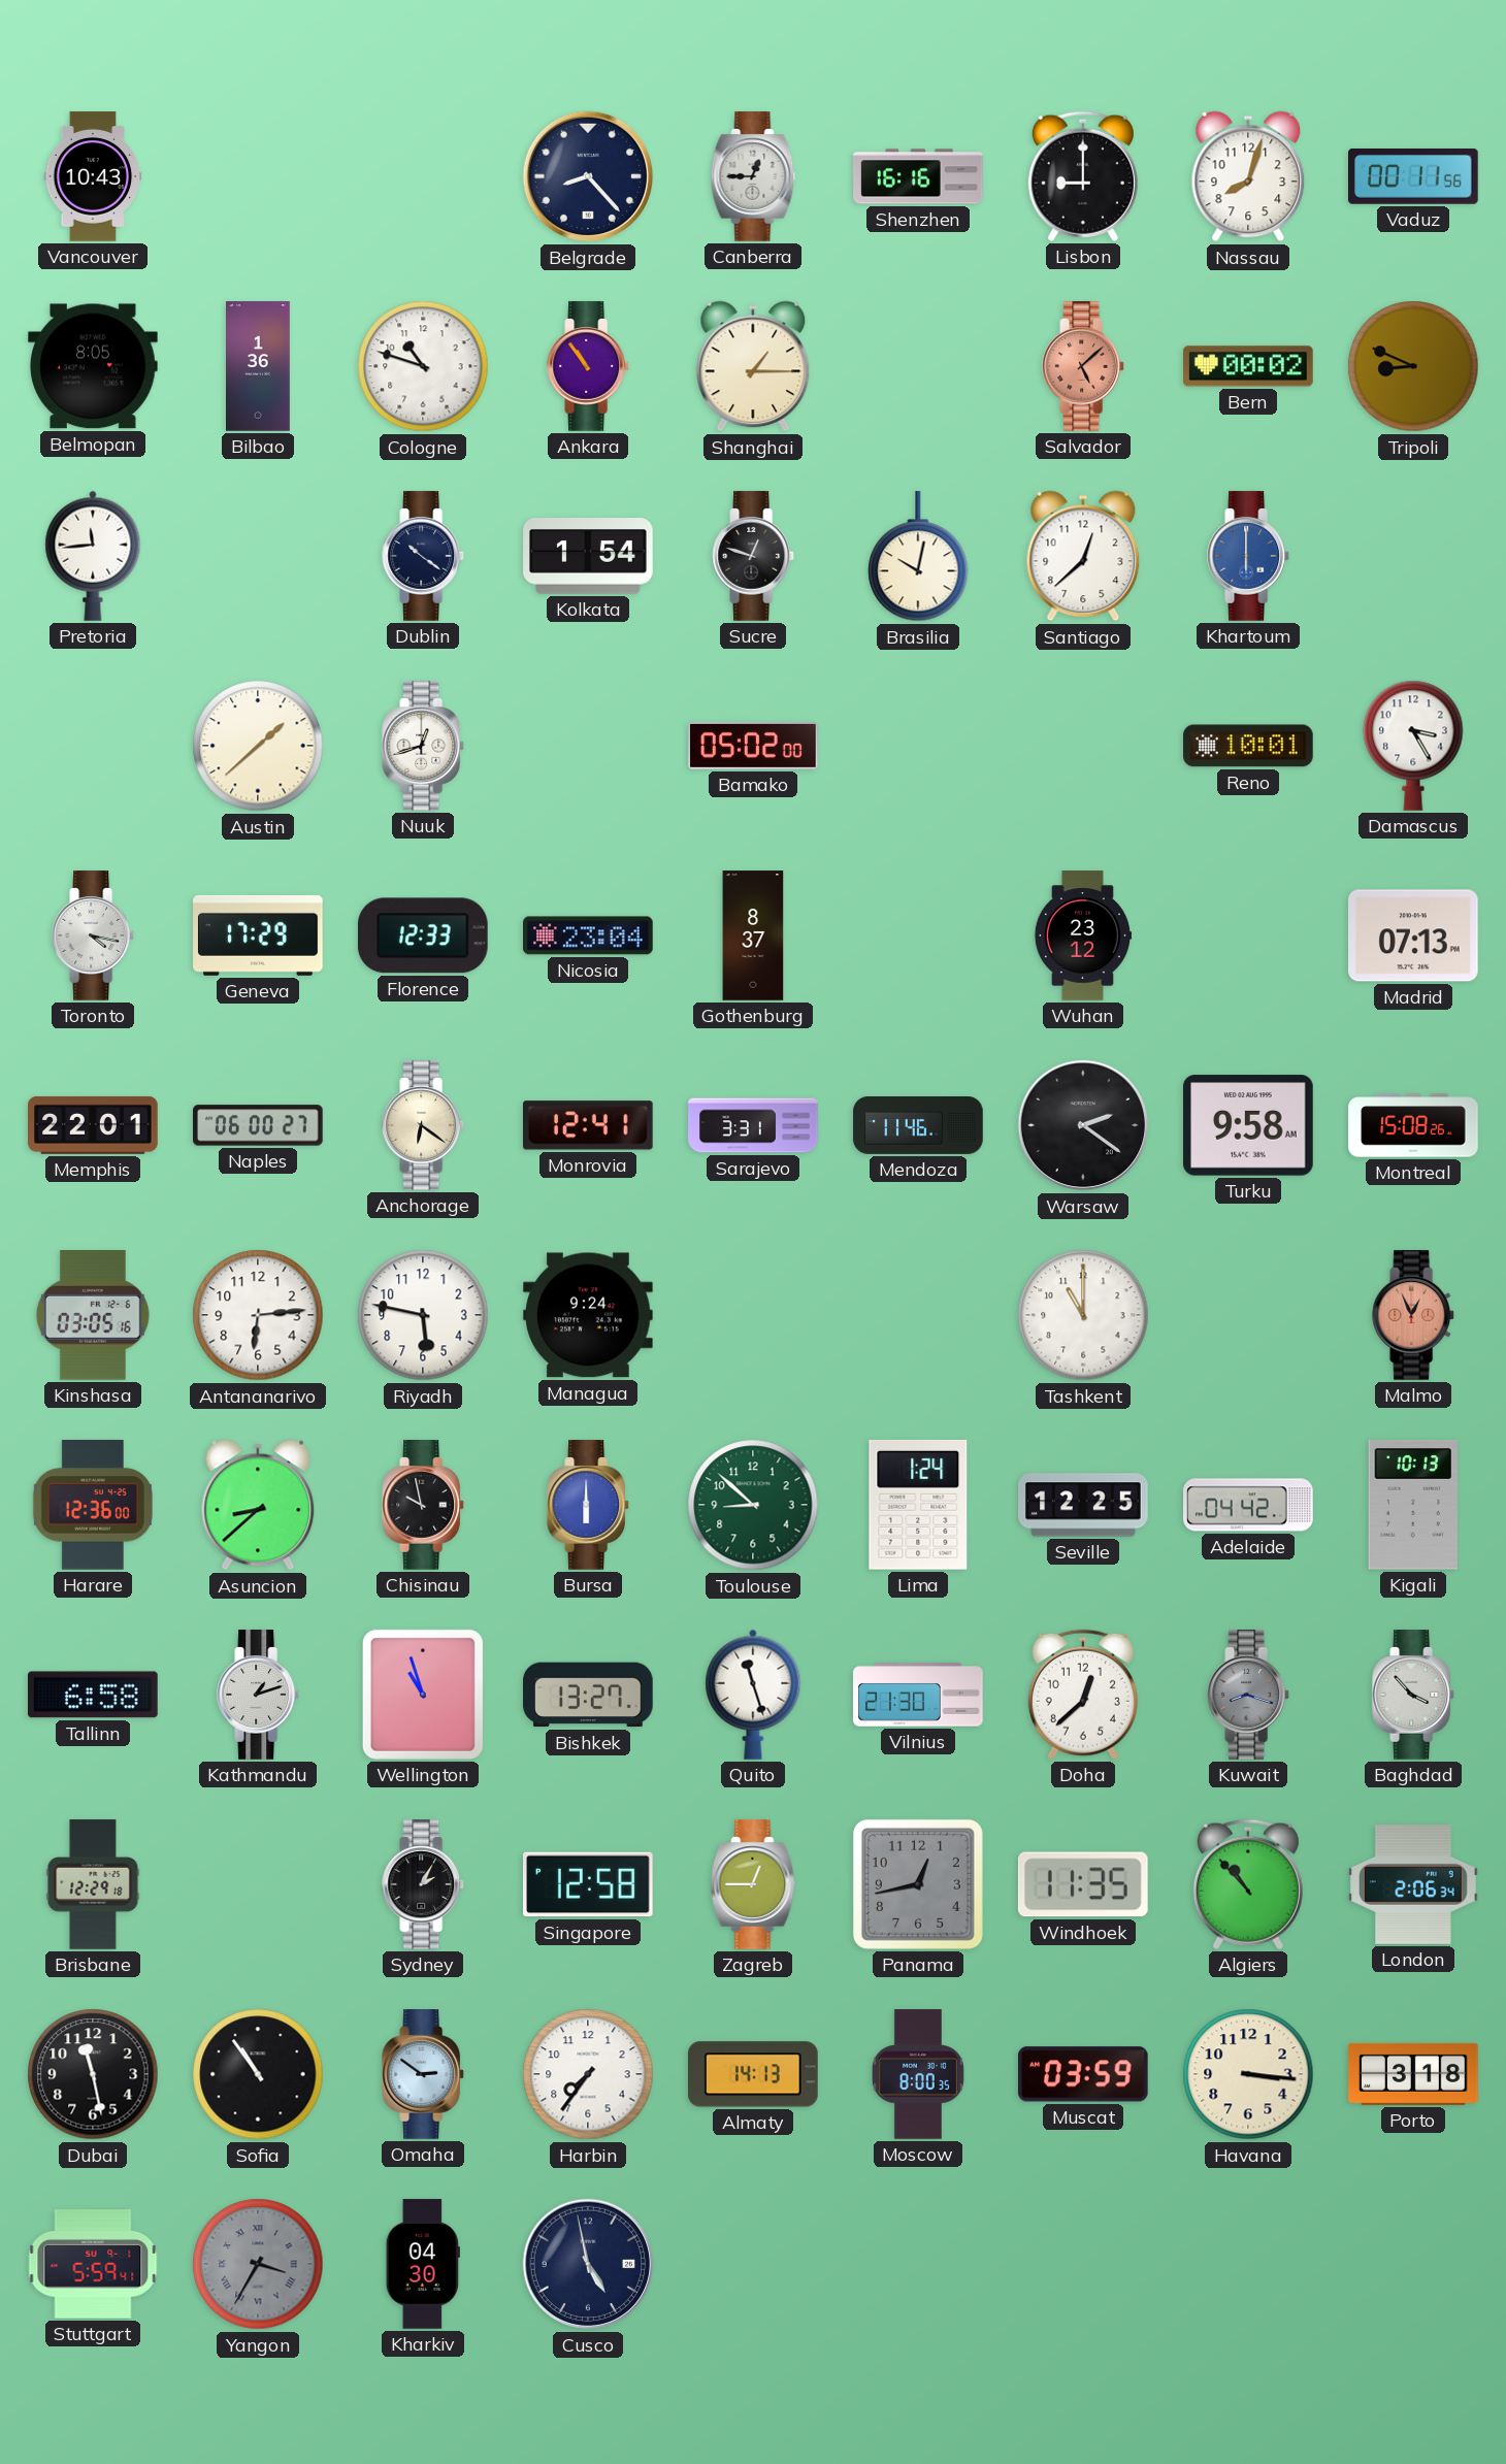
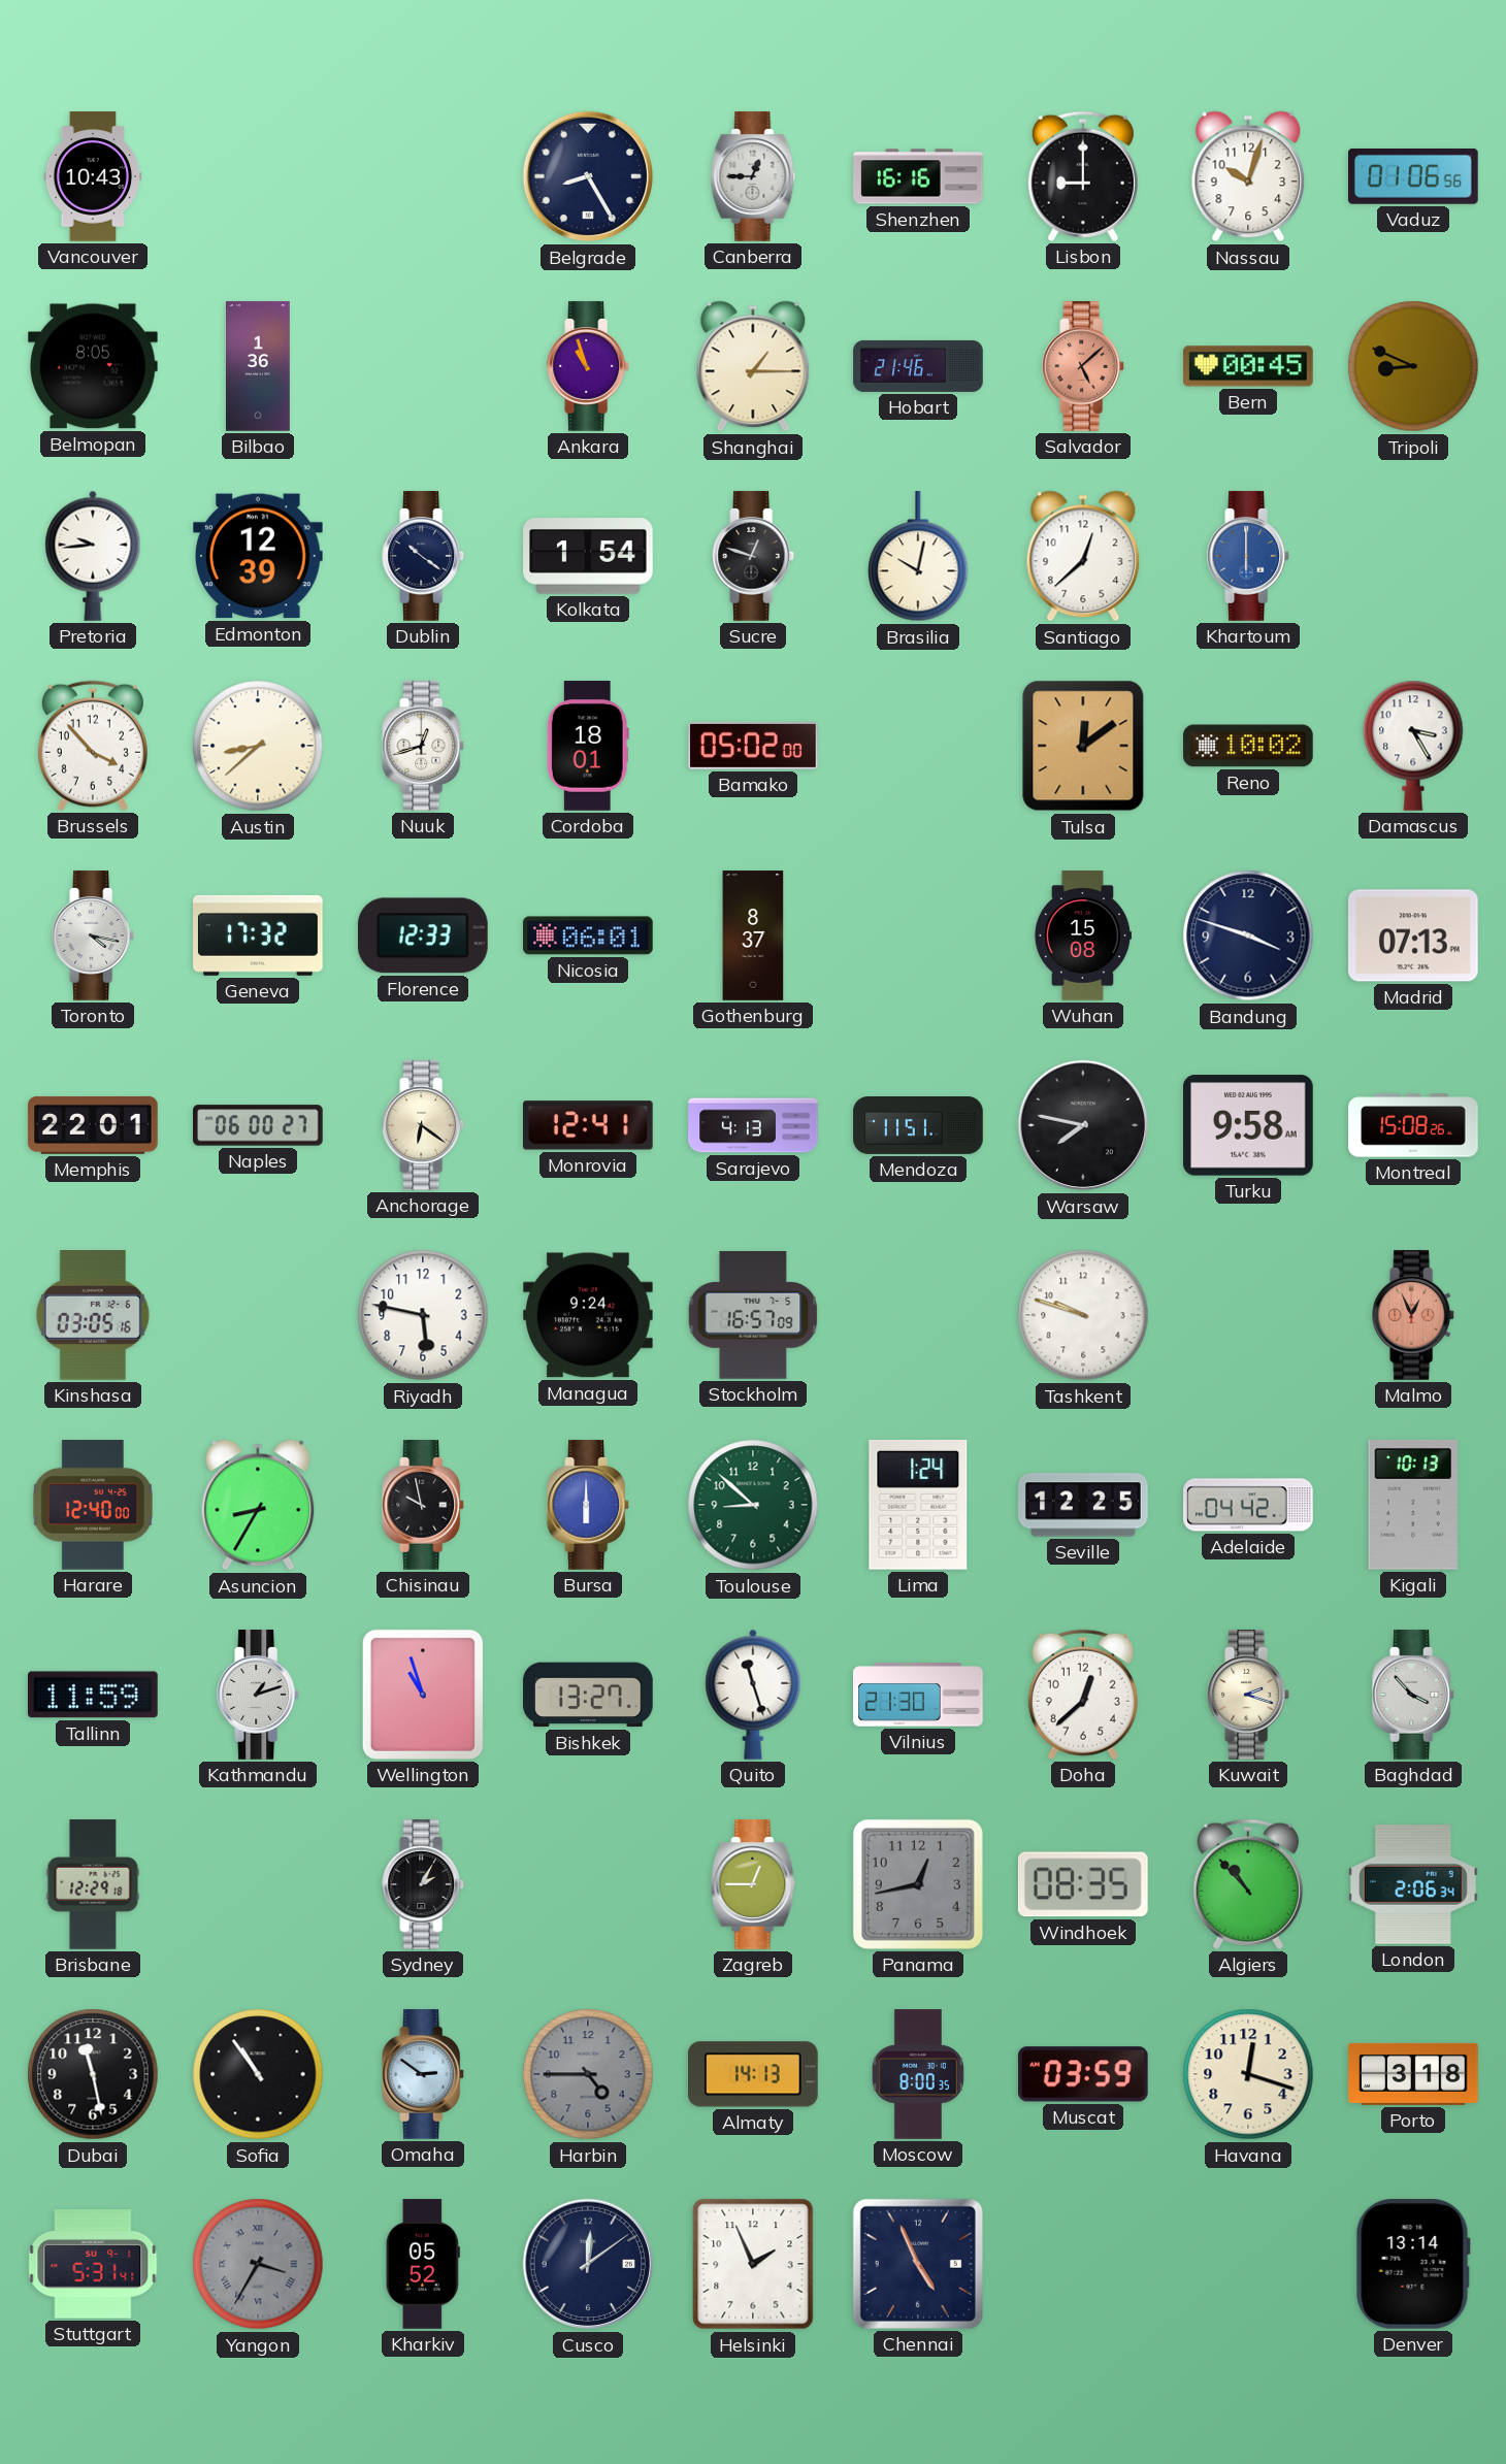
Belgrade: 8:23 -> 8:25 (588, 176)
Nassau: 8:03 -> 10:03 (1248, 176)
Vaduz: 00:11 -> 01:06 (1414, 177)
Cologne: 10:48 -> none (423, 366)
Ankara: 10:54 -> 10:57 (589, 366)
Hobart: none -> 21:46 (918, 366)
Bern: 00:02 -> 00:45 (1248, 366)
Pretoria: 11:44 -> 9:44 (93, 556)
Edmonton: none -> 12:39 (259, 556)
Brussels: none -> 3:53 (93, 746)
Austin: 1:38 -> 8:38 (258, 746)
Cordoba: none -> 18:01 (588, 746)
Tulsa: none -> 12:09 (1083, 746)
Reno: 10:01 -> 10:02 (1248, 746)
Geneva: 17:29 -> 17:32 (258, 935)
Nicosia: 23:04 -> 06:01 (588, 935)
Wuhan: 23:12 -> 15:08 (1082, 935)
Bandung: none -> 3:48 (1248, 935)
Sarajevo: 3:31 -> 4:13 (753, 1125)
Mendoza: 11:46 -> 11:51 (918, 1126)
Warsaw: 2:21 -> 7:47 (1083, 1125)
Antananarivo: 6:14 -> none (258, 1315)
Stockholm: none -> 16:57 (753, 1315)
Tashkent: 11:00 -> 9:48 (1083, 1315)
Harare: 12:36 -> 12:40 (93, 1506)
Asuncion: 8:38 -> 8:35 (258, 1505)
Tallinn: 6:58 -> 11:59 (94, 1695)
Kuwait: 8:18 -> 2:18 (1249, 1695)
Kuwait dial: grey -> cream (1249, 1695)
Singapore: 12:58 -> none (588, 1884)
Windhoek: 11:35 -> 08:35 (1083, 1884)
Harbin: 7:36 -> 4:45 (588, 2074)
Harbin dial: white -> grey (588, 2074)
Havana: 3:16 -> 12:18 (1248, 2074)
Stuttgart: 5:59 -> 5:31 (93, 2265)
Kharkiv: 04:30 -> 05:52 (423, 2264)
Cusco: 4:58 -> 12:09 (588, 2264)
Helsinki: none -> 1:56 (753, 2264)
Chennai: none -> 4:56 (918, 2264)
Denver: none -> 13:14 (1413, 2264)
